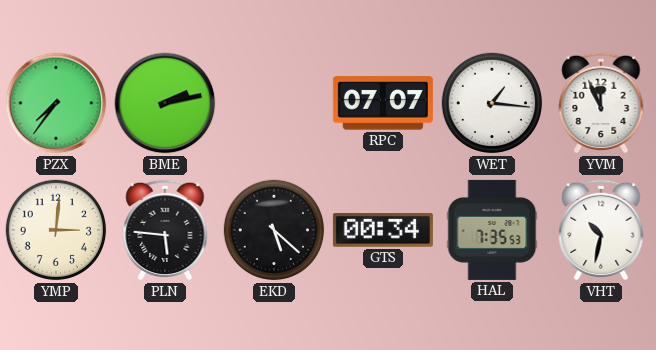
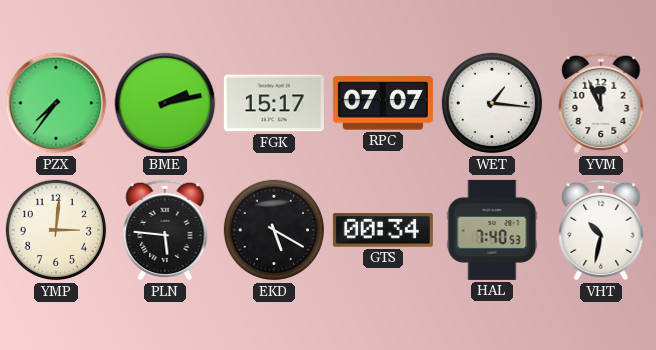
FGK: none -> 15:17 (274, 103)
EKD: 5:22 -> 5:20 (274, 230)
HAL: 7:35 -> 7:40 (492, 230)
